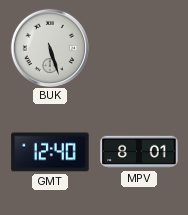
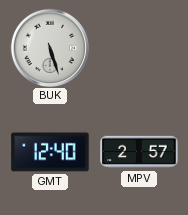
MPV: 8:01 -> 2:57 (139, 152)
